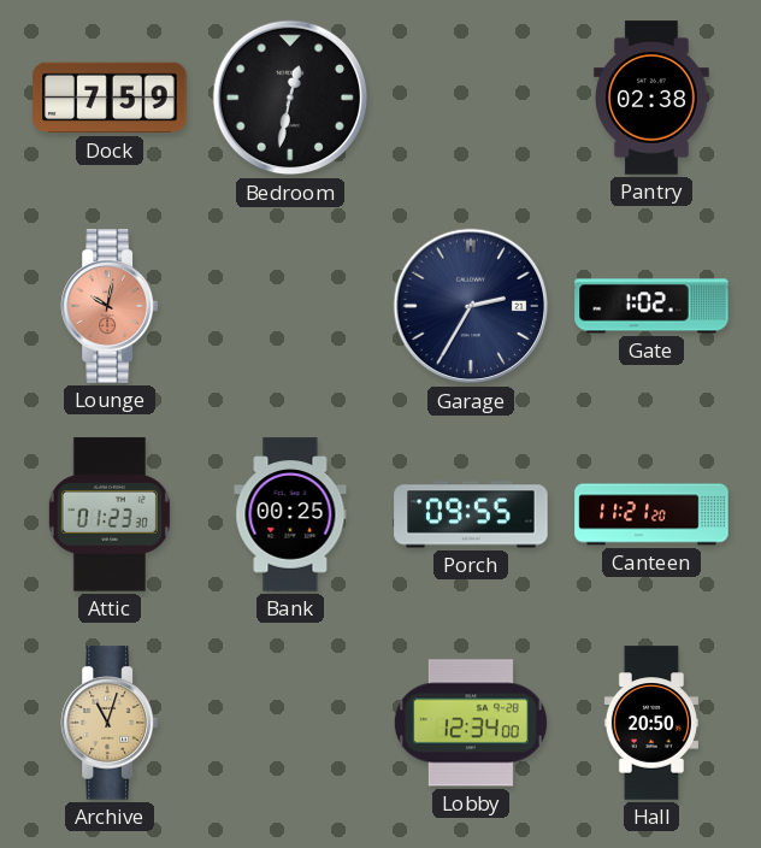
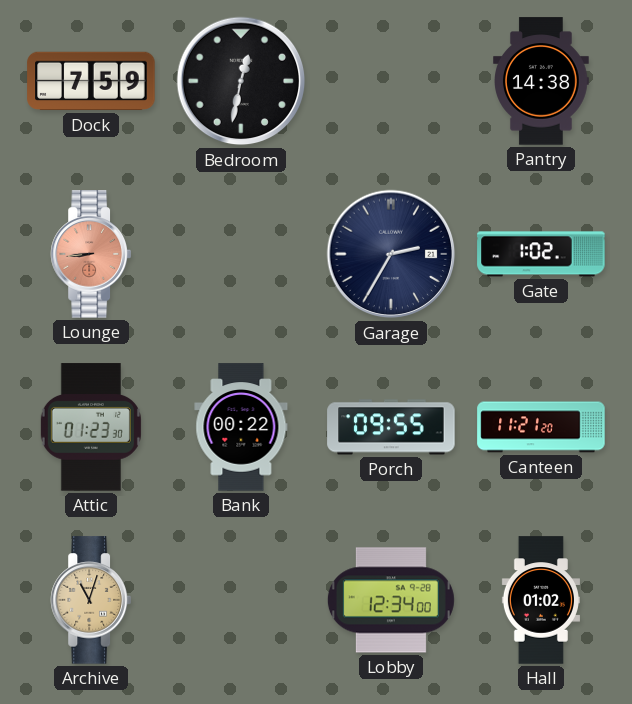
Pantry: 02:38 -> 14:38 (542, 81)
Lounge: 10:02 -> 8:44 (90, 254)
Bank: 00:25 -> 00:22 (241, 427)
Hall: 20:50 -> 01:02 (541, 600)
